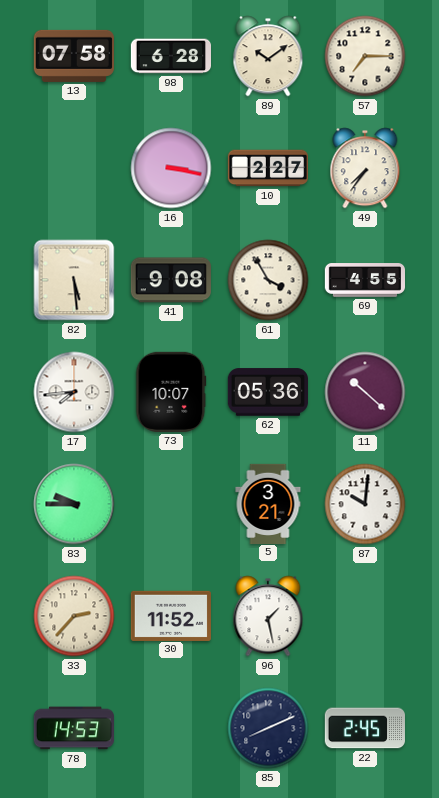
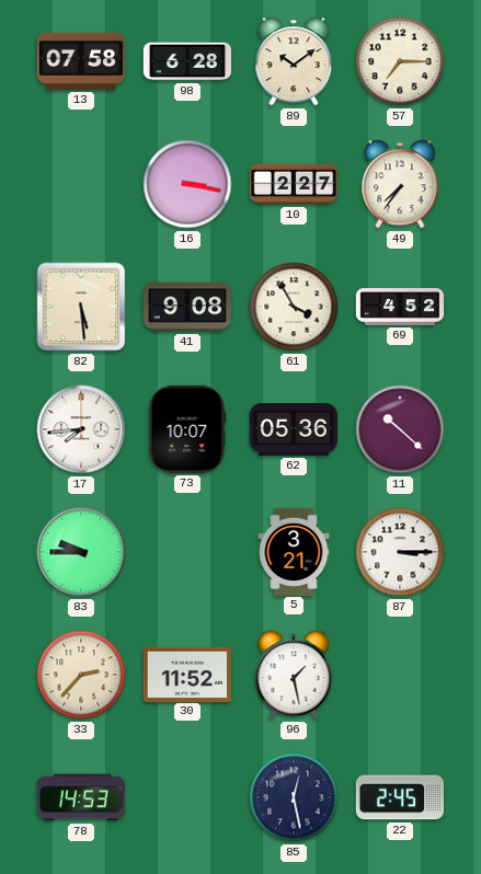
69: 4:55 -> 4:52 (399, 307)
87: 10:01 -> 3:15 (400, 552)
85: 8:11 -> 12:28 (294, 797)
